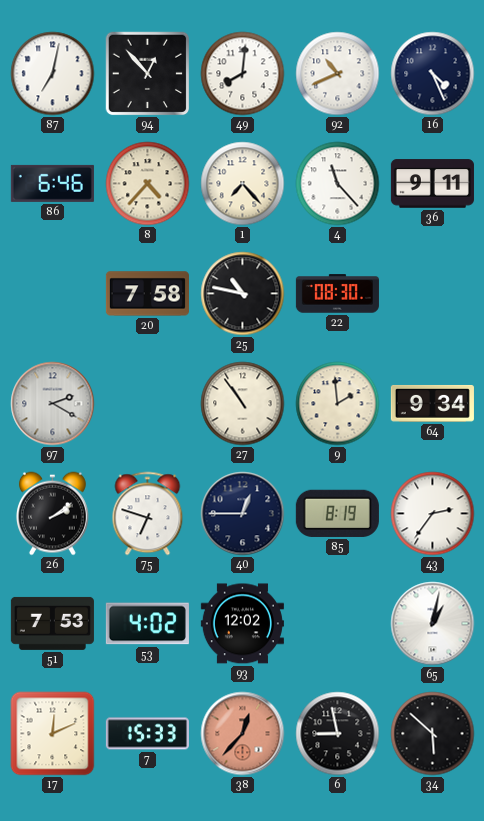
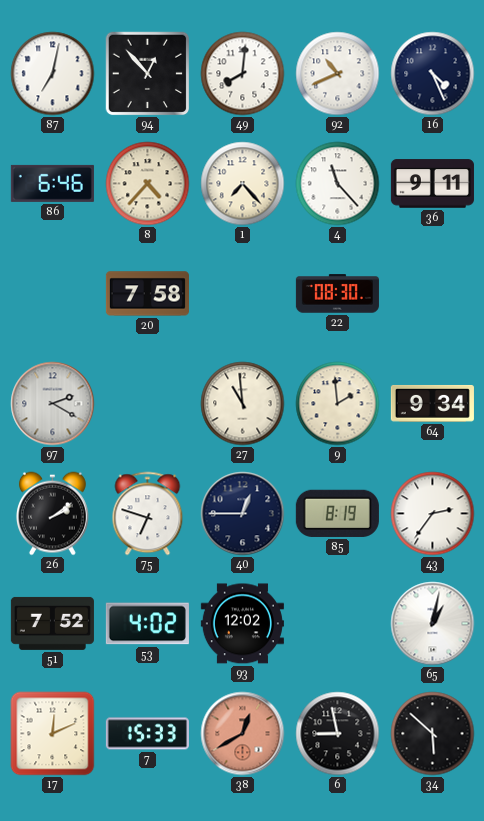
25: 10:47 -> none (243, 294)
27: 10:54 -> 10:59 (243, 404)
51: 7:53 -> 7:52 (52, 623)
38: 12:37 -> 12:40 (243, 734)
